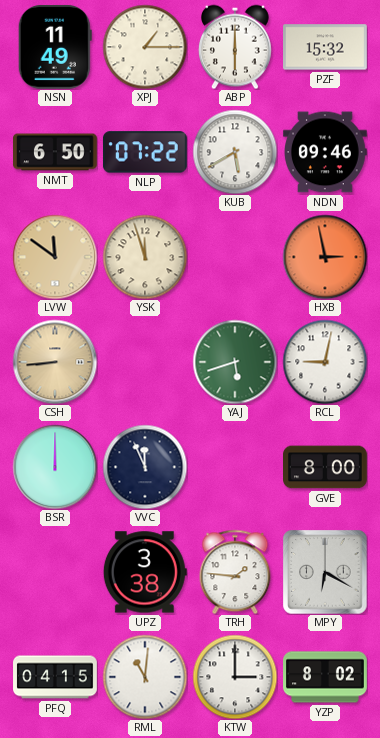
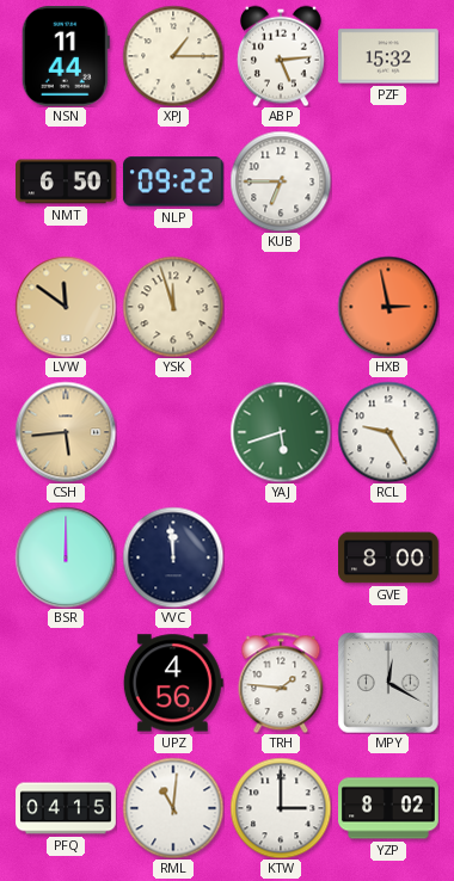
NSN: 11:49 -> 11:44 (66, 56)
ABP: 6:00 -> 5:14 (281, 56)
NLP: 07:22 -> 09:22 (173, 181)
KUB: 5:40 -> 6:45 (281, 181)
NDN: 09:46 -> none (326, 152)
CSH: 8:44 -> 5:44 (66, 432)
RCL: 9:02 -> 9:25 (388, 432)
VVC: 11:56 -> 11:59 (173, 557)
UPZ: 3:38 -> 4:56 (173, 683)
MPY: 6:20 -> 12:20 (388, 683)
